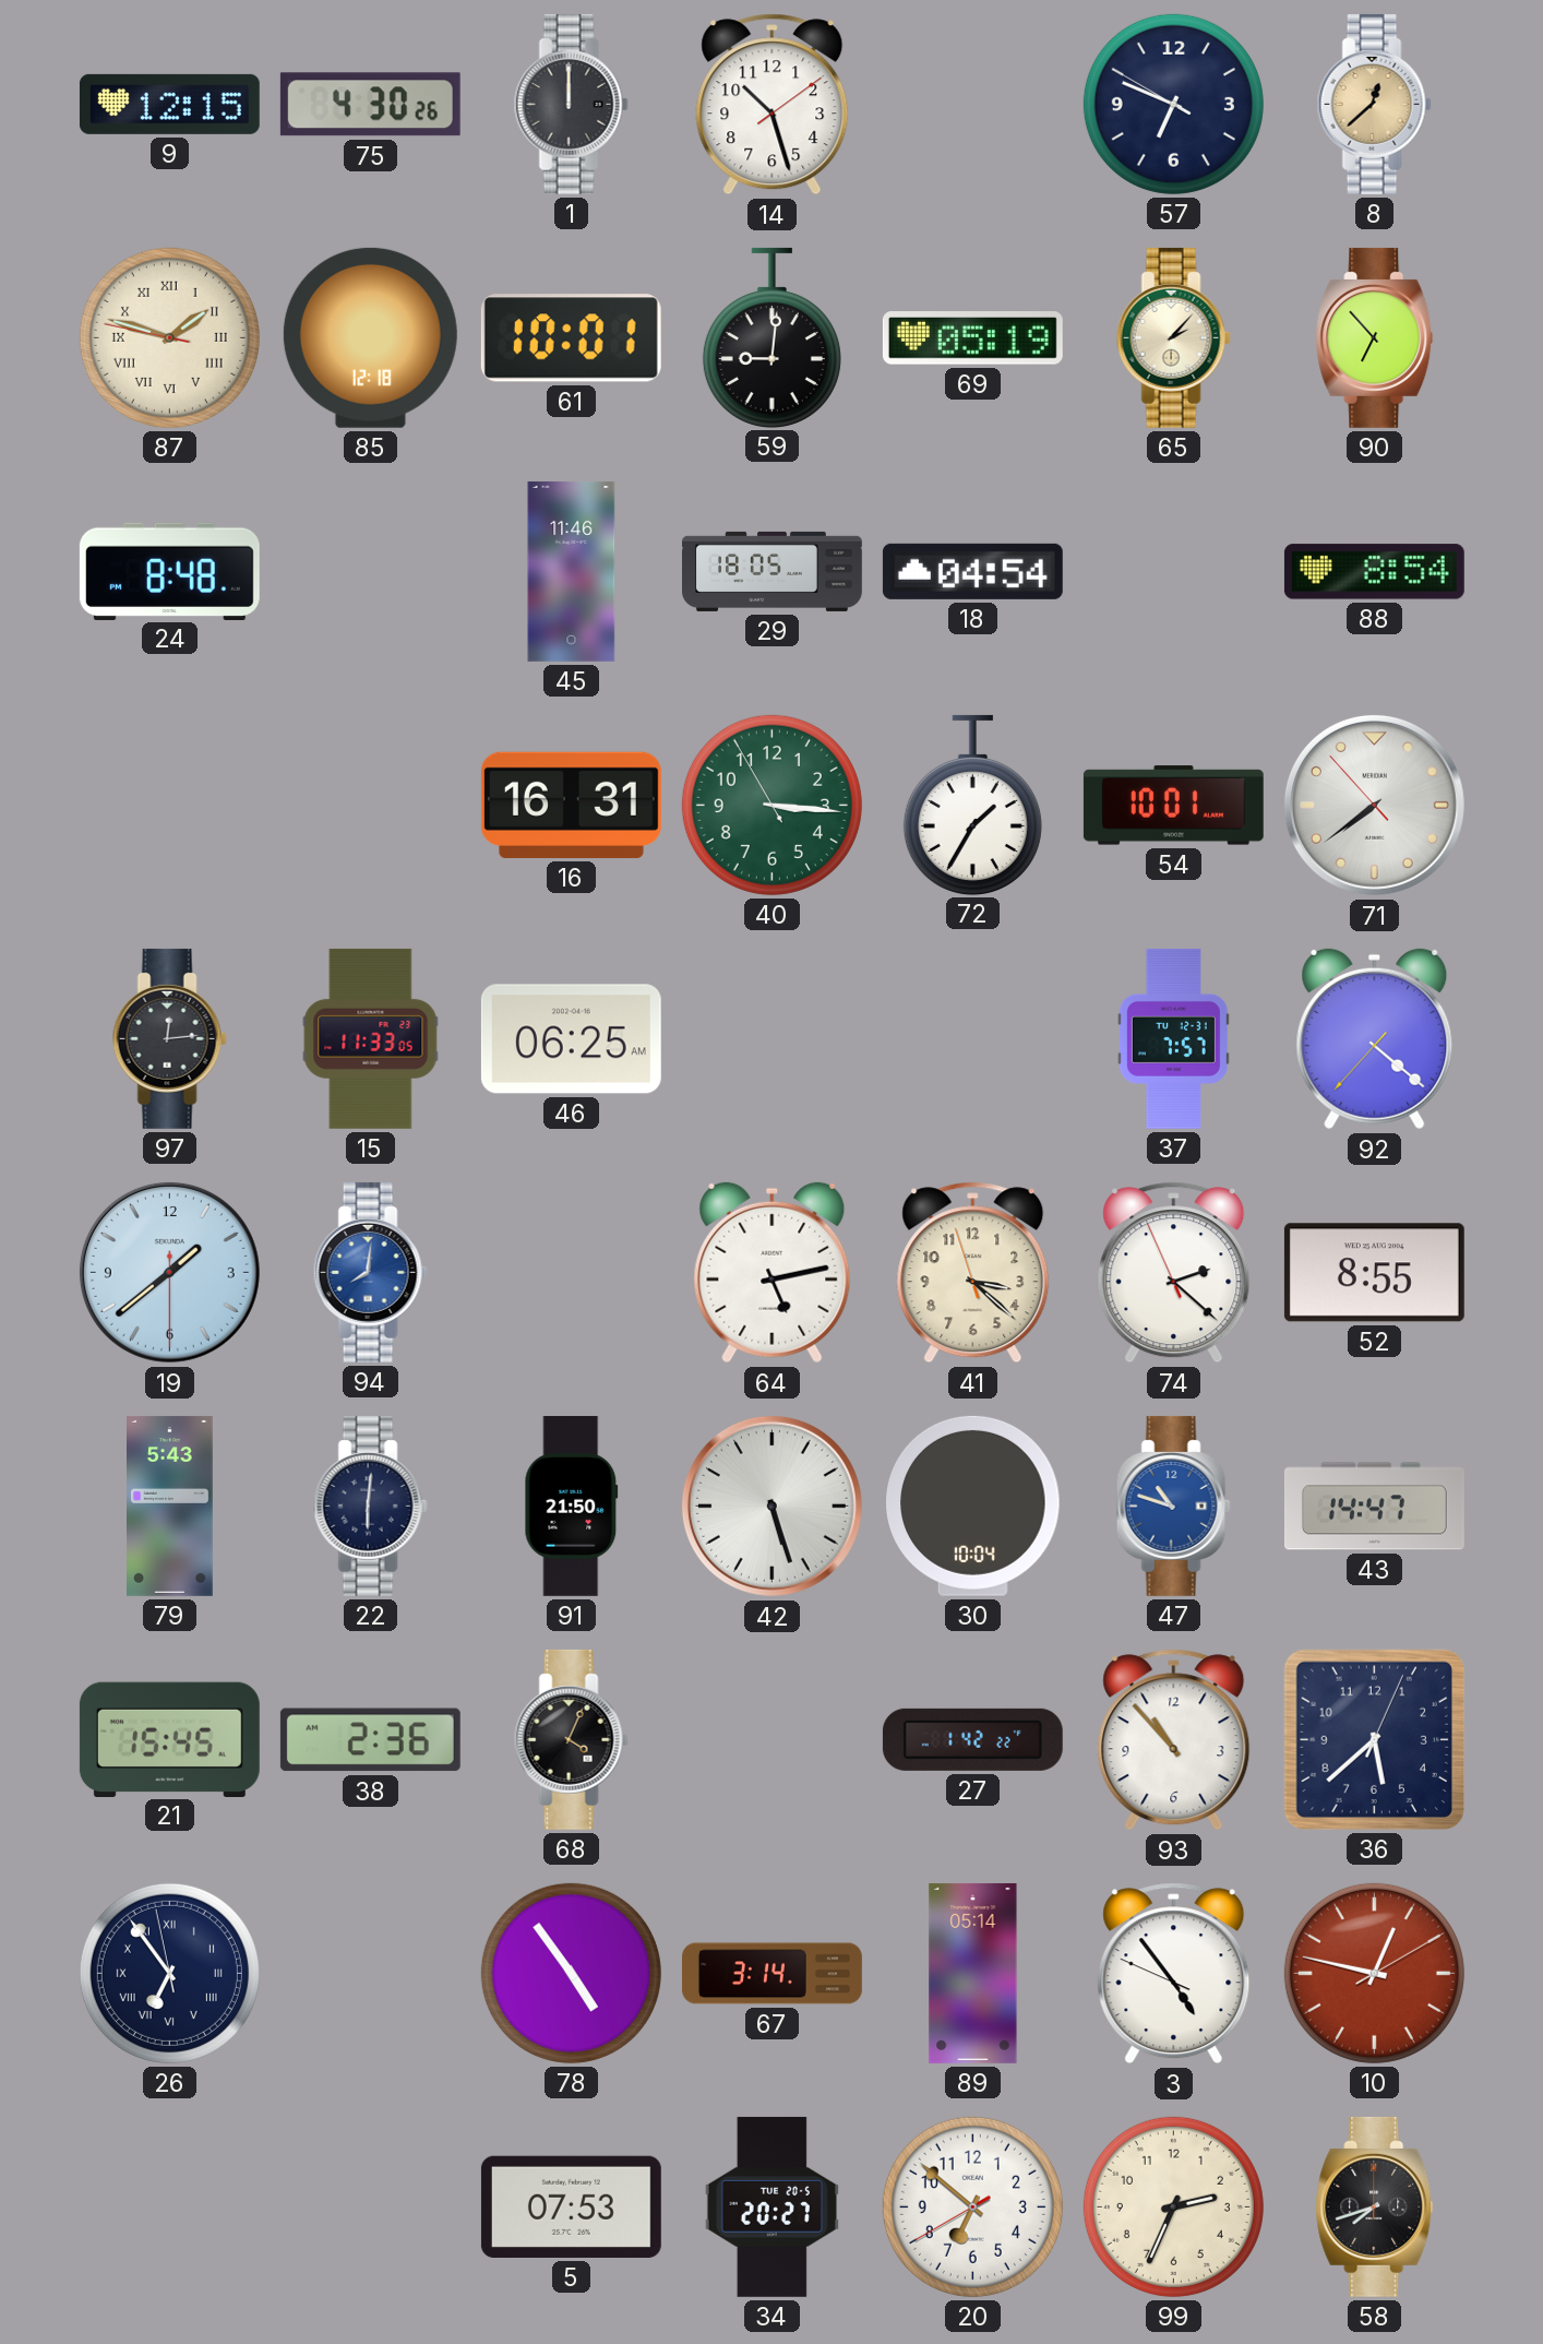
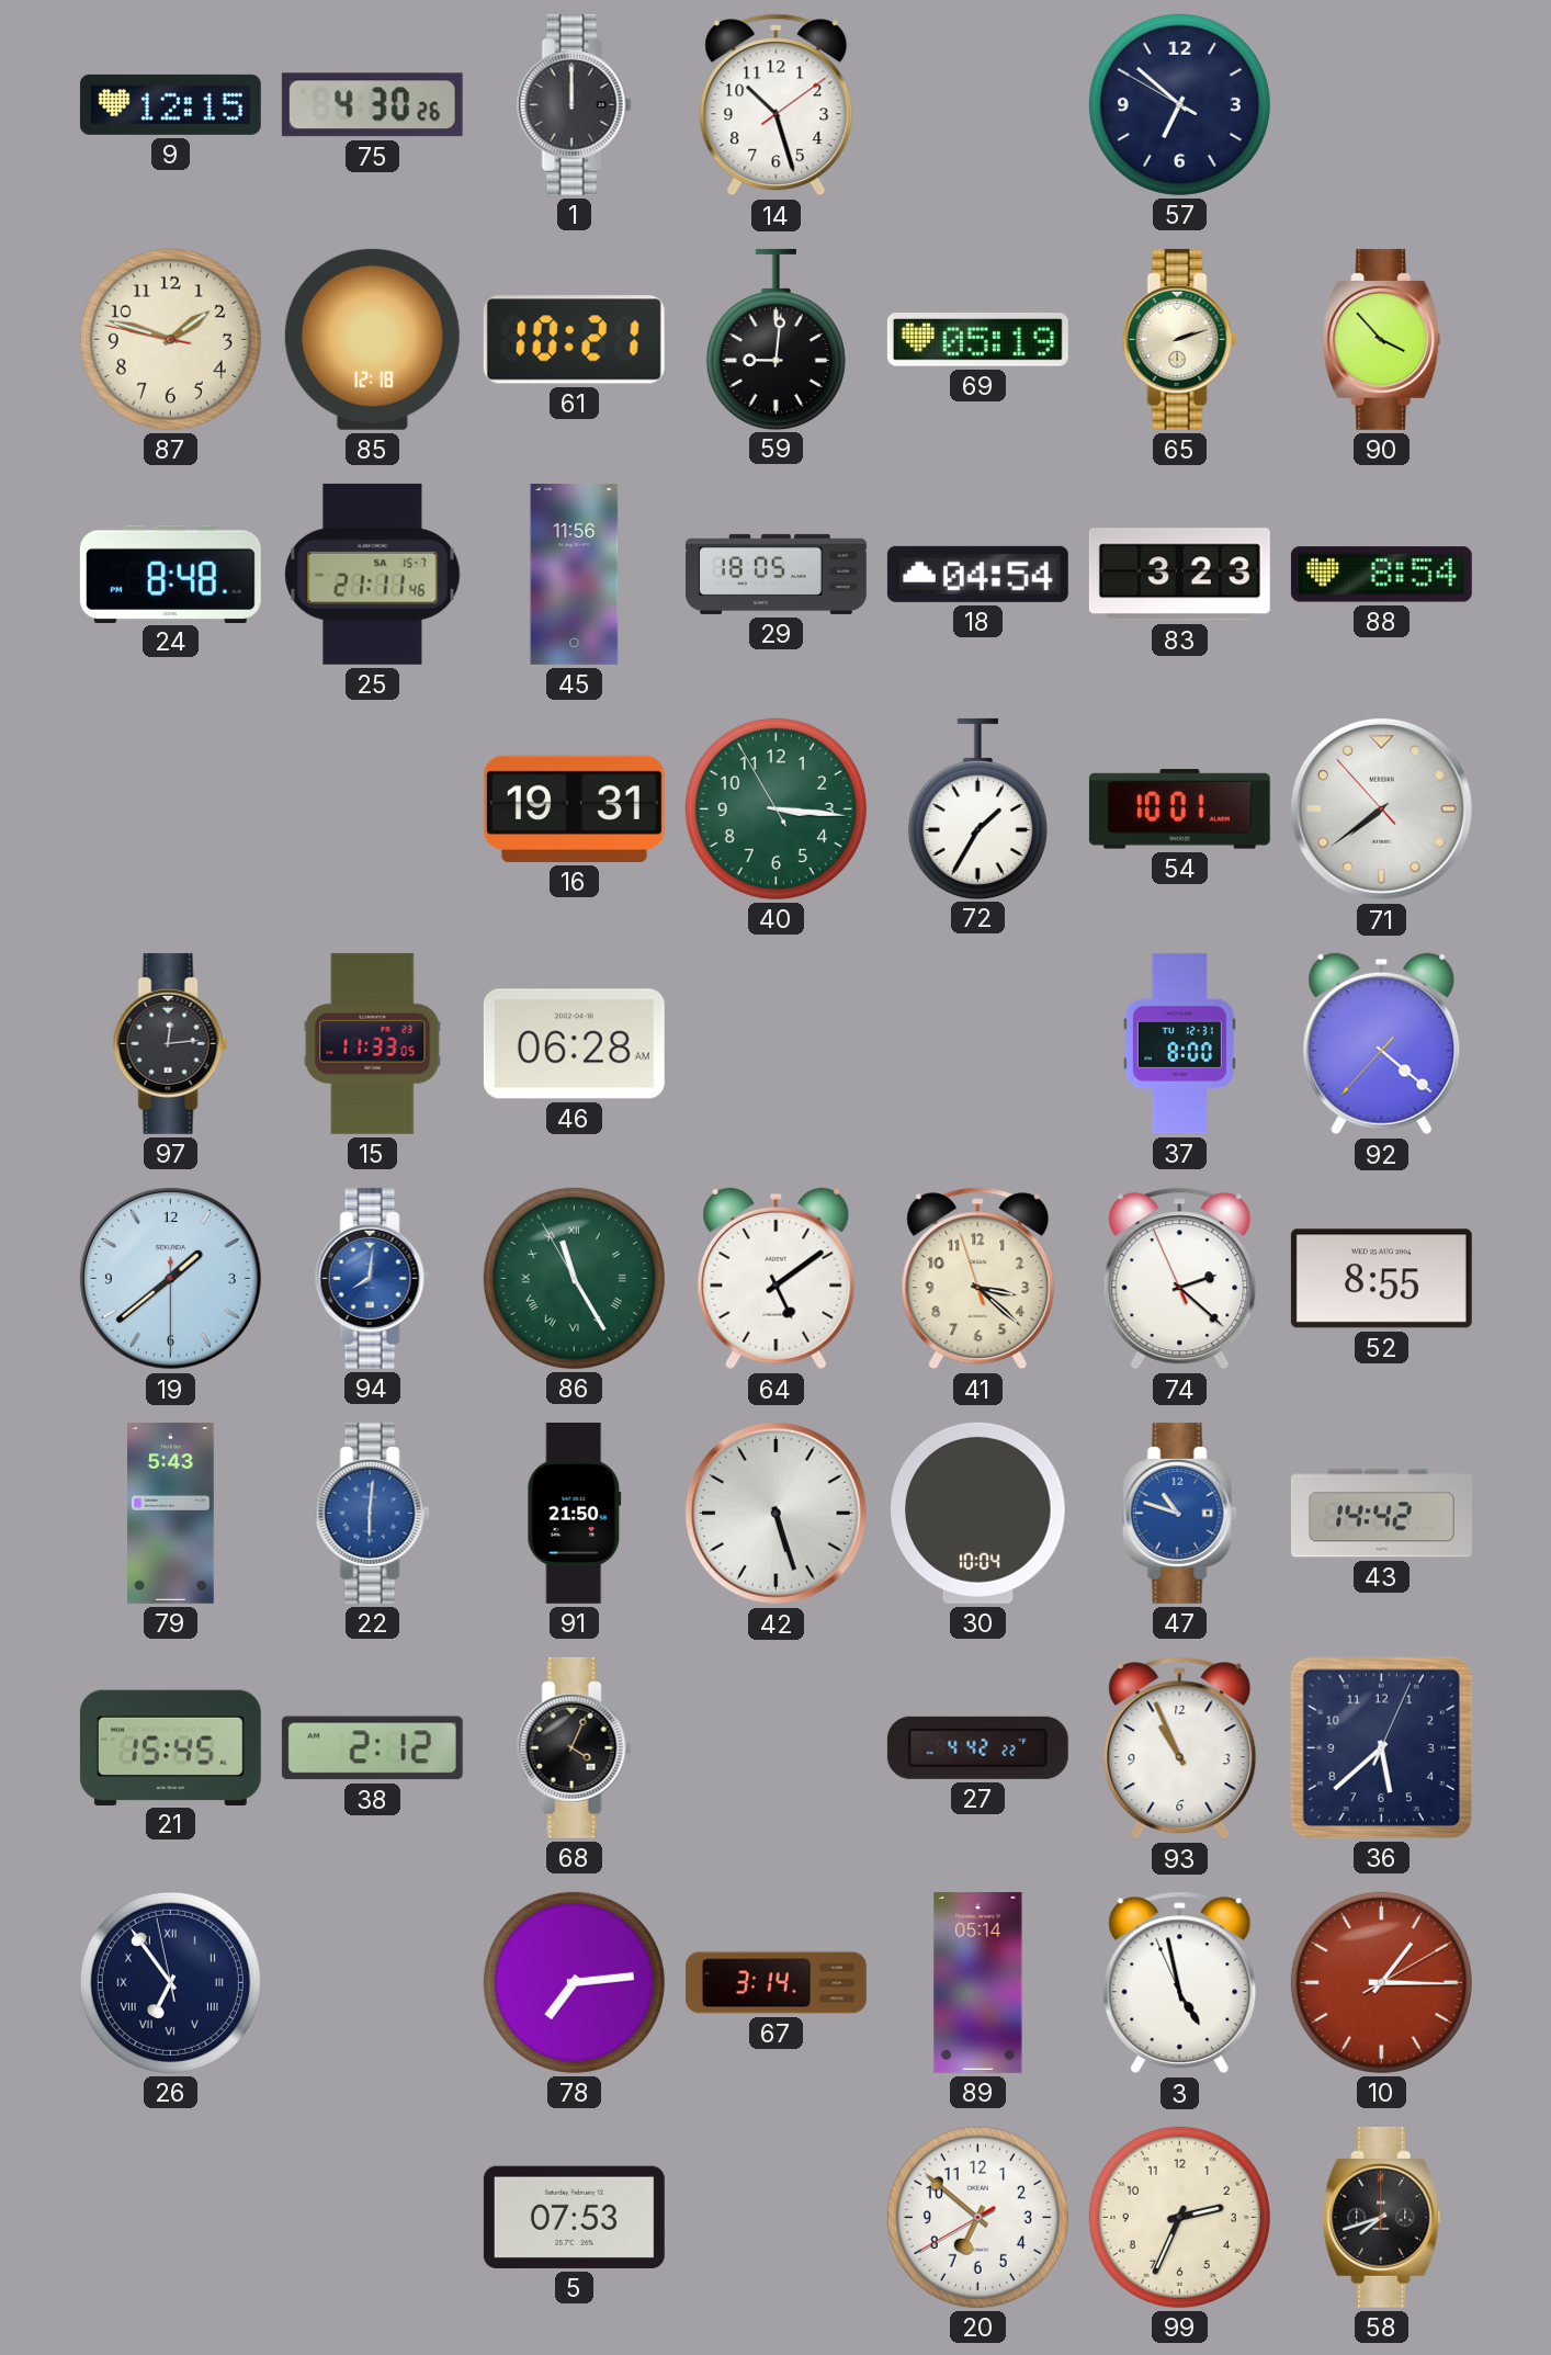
57: 6:48 -> 6:51 (1179, 104)
8: 12:38 -> none (1374, 104)
87 numerals: Roman -> Arabic (170, 339)
61: 10:01 -> 10:21 (574, 340)
65: 2:07 -> 2:12 (1179, 339)
90: 6:53 -> 3:53 (1382, 339)
25: none -> 21:11 (373, 574)
45: 11:46 -> 11:56 (575, 574)
83: none -> 3:23 (1179, 575)
16: 16:31 -> 19:31 (574, 808)
46: 06:25 -> 06:28 (574, 1044)
37: 7:57 -> 8:00 (1179, 1043)
86: none -> 11:24 (574, 1278)
64: 5:13 -> 5:09 (777, 1279)
22 dial: navy -> blue (372, 1513)
43: 14:47 -> 14:42 (1381, 1514)
38: 2:36 -> 2:12 (372, 1748)
27: 1:42 -> 4:42 (977, 1747)
93: 10:53 -> 10:56 (1180, 1748)
78: 4:54 -> 7:14 (574, 1982)
3: 4:53 -> 4:57 (1180, 1983)
10: 12:47 -> 1:15 (1381, 1982)
34: 20:27 -> none (771, 2206)
